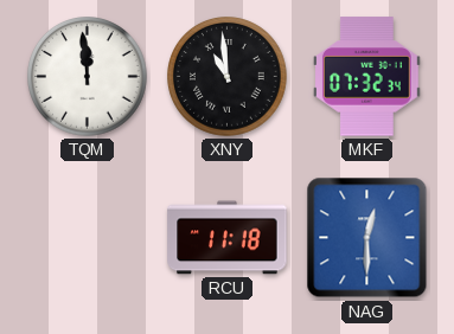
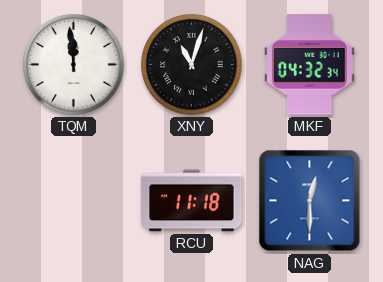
XNY: 10:59 -> 11:03 (192, 65)
MKF: 07:32 -> 04:32 (310, 65)
